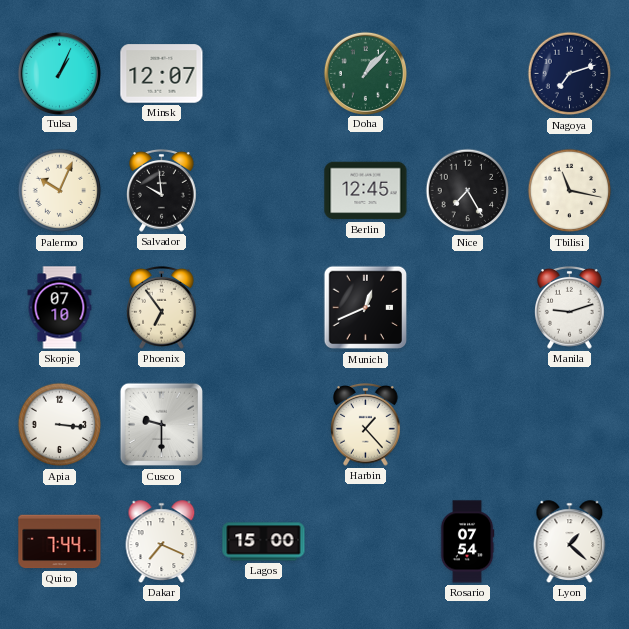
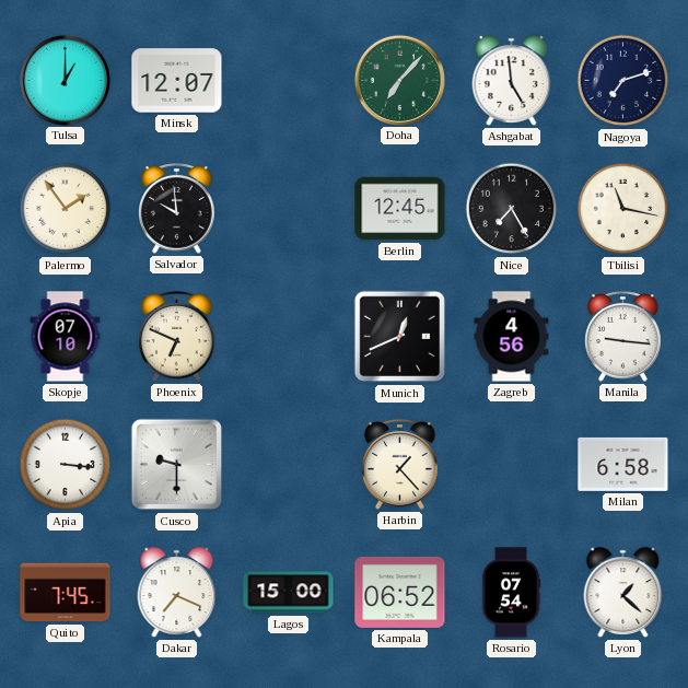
Tulsa: 1:04 -> 1:00 (65, 80)
Doha: 1:07 -> 7:07 (399, 80)
Ashgabat: none -> 4:59 (512, 81)
Palermo: 10:04 -> 1:54 (66, 209)
Phoenix: 6:54 -> 6:49 (177, 336)
Zagreb: none -> 4:56 (512, 337)
Manila: 9:12 -> 9:16 (623, 336)
Milan: none -> 6:58 (623, 464)
Quito: 7:44 -> 7:45 (66, 593)
Kampala: none -> 06:52 (400, 592)
